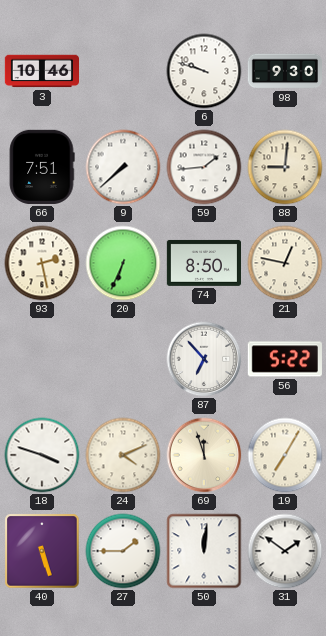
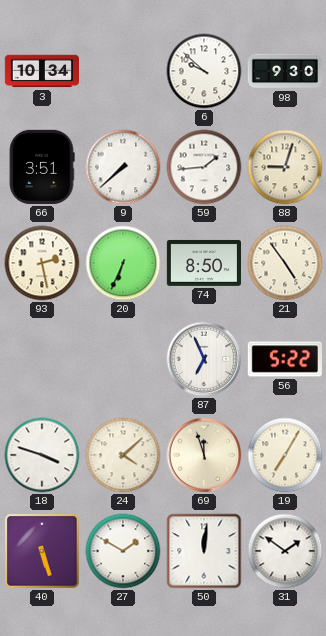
3: 10:46 -> 10:34 (41, 71)
6: 9:48 -> 9:52 (204, 71)
66: 7:51 -> 3:51 (42, 167)
88: 9:01 -> 9:03 (285, 167)
21: 12:47 -> 4:54 (285, 263)
87: 6:53 -> 6:56 (204, 359)
24: 4:11 -> 4:08 (123, 455)
27: 1:45 -> 1:50 (123, 551)
